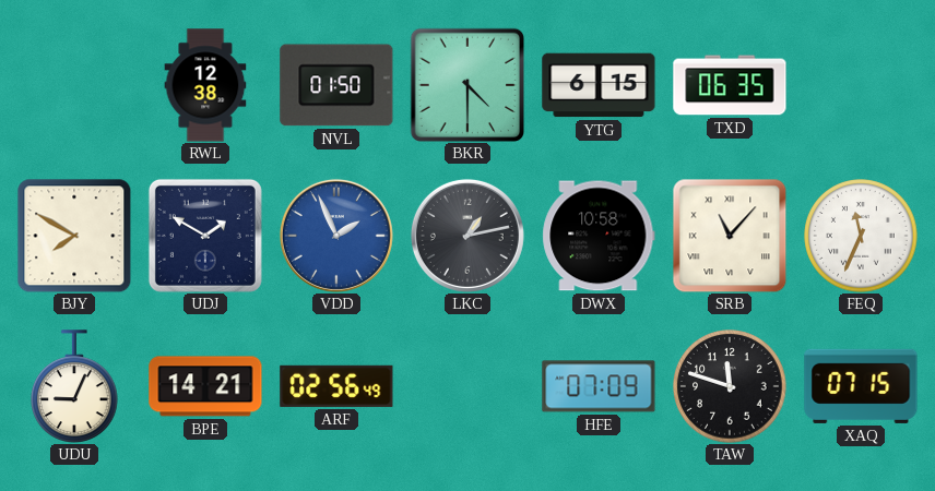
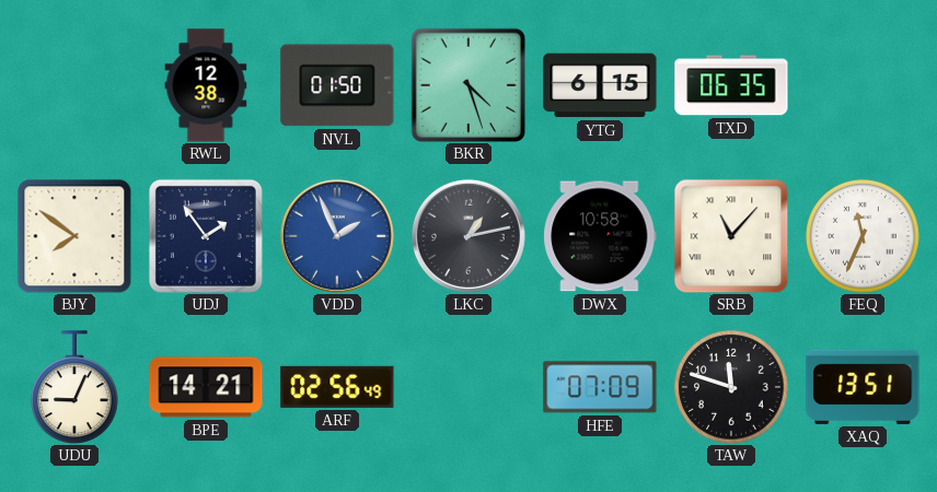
BKR: 4:30 -> 4:27 (467, 84)
BJY: 7:50 -> 7:51 (74, 236)
UDJ: 1:50 -> 1:54 (206, 236)
XAQ: 07:15 -> 13:51 (863, 387)
